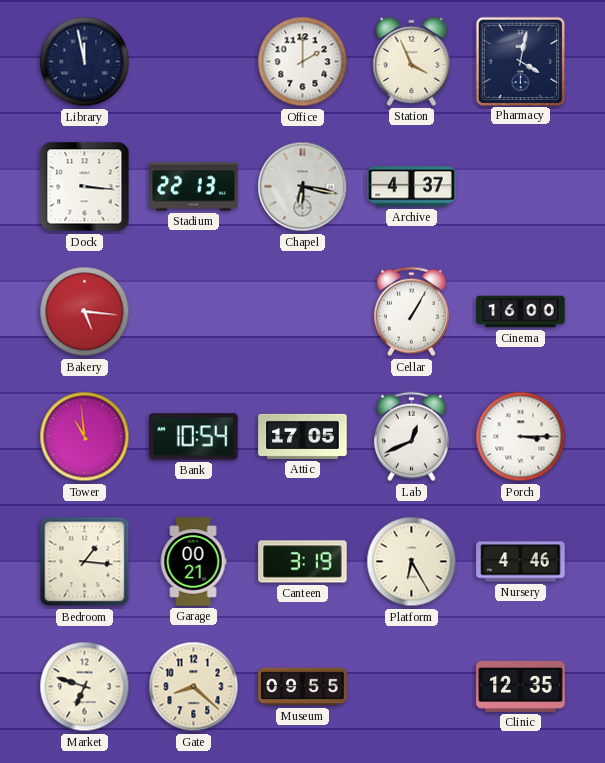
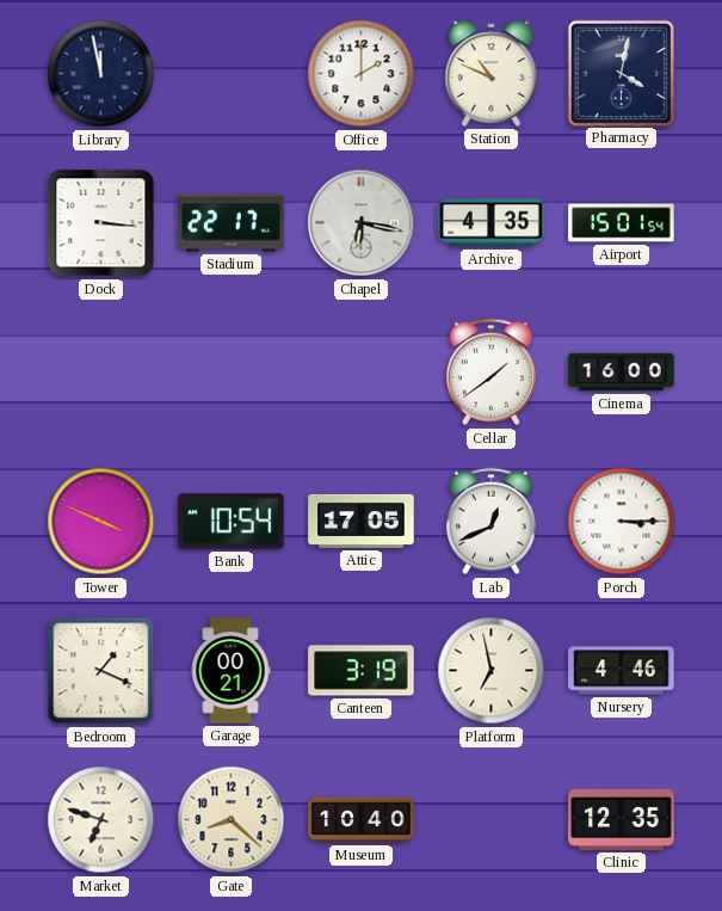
Station: 3:56 -> 10:49 (492, 73)
Stadium: 22:13 -> 22:17 (232, 223)
Archive: 4:37 -> 4:35 (492, 223)
Airport: none -> 15:01 (622, 223)
Bakery: 5:16 -> none (85, 312)
Cellar: 1:05 -> 1:39 (490, 373)
Tower: 10:59 -> 3:49 (101, 522)
Bedroom: 1:16 -> 1:19 (101, 671)
Platform: 6:25 -> 6:58 (492, 671)
Museum: 09:55 -> 10:40 (362, 820)
